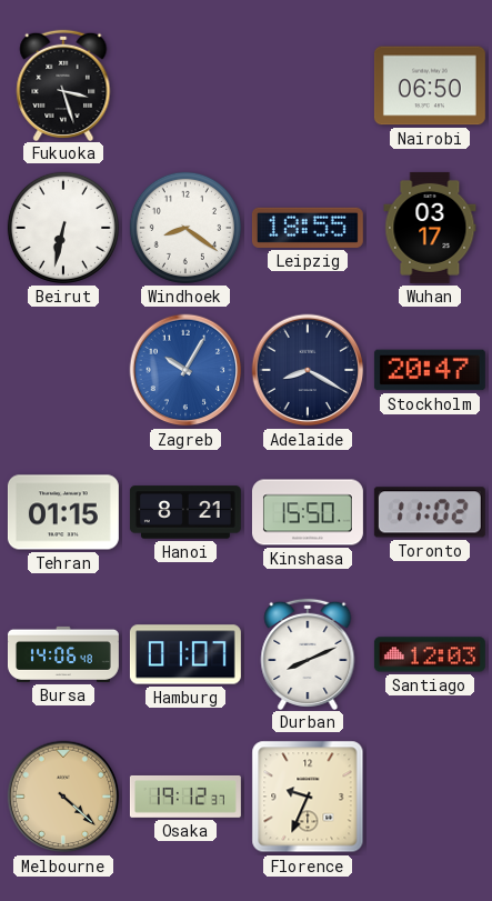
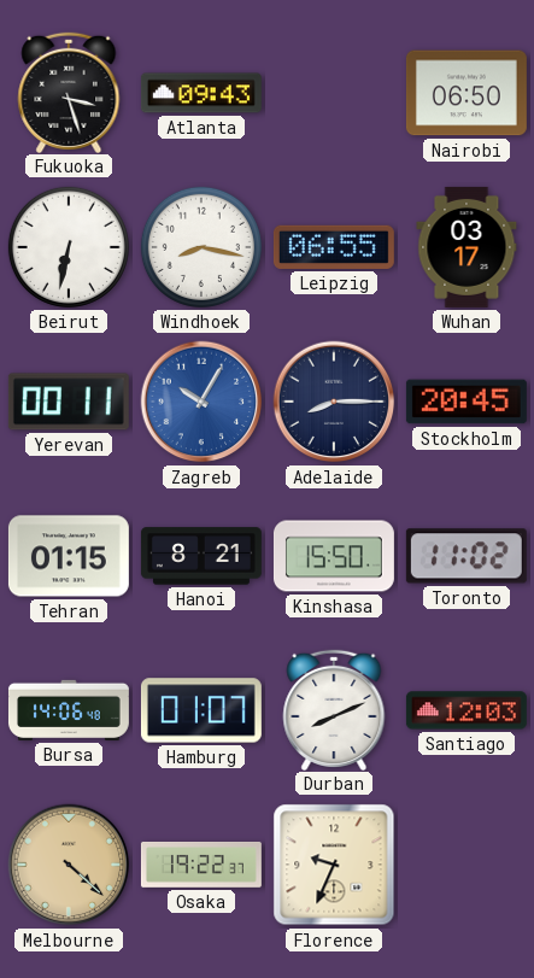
Atlanta: none -> 09:43 (201, 93)
Windhoek: 8:21 -> 8:17 (201, 247)
Leipzig: 18:55 -> 06:55 (334, 247)
Yerevan: none -> 00:11 (69, 402)
Adelaide: 8:20 -> 8:15 (334, 402)
Stockholm: 20:47 -> 20:45 (466, 402)
Osaka: 19:12 -> 19:22 (201, 865)
